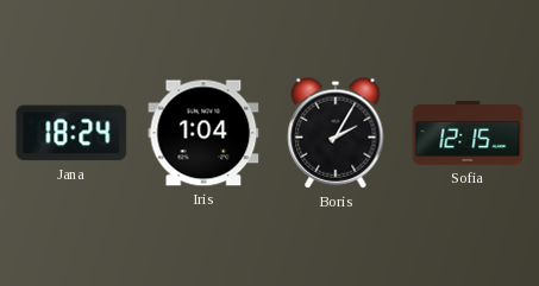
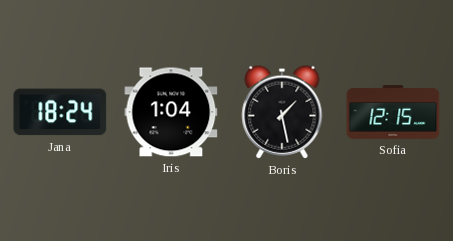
Boris: 2:05 -> 1:28 (282, 112)
